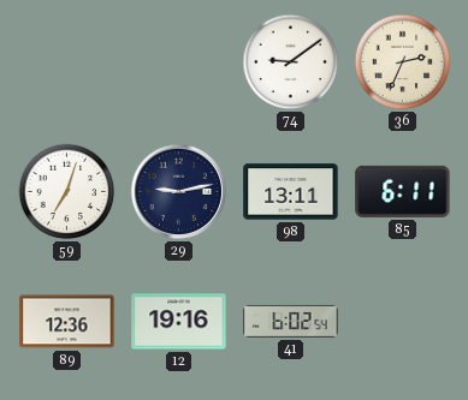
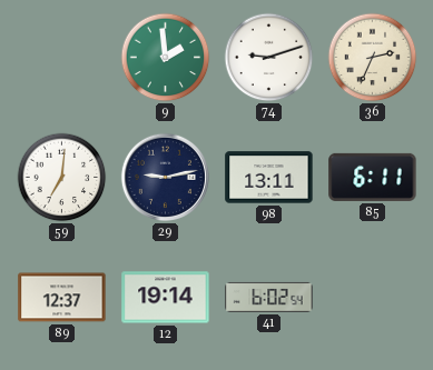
9: none -> 1:59 (166, 58)
74: 9:09 -> 9:12 (269, 58)
59: 7:03 -> 7:01 (62, 178)
89: 12:36 -> 12:37 (62, 298)
12: 19:16 -> 19:14 (166, 298)
